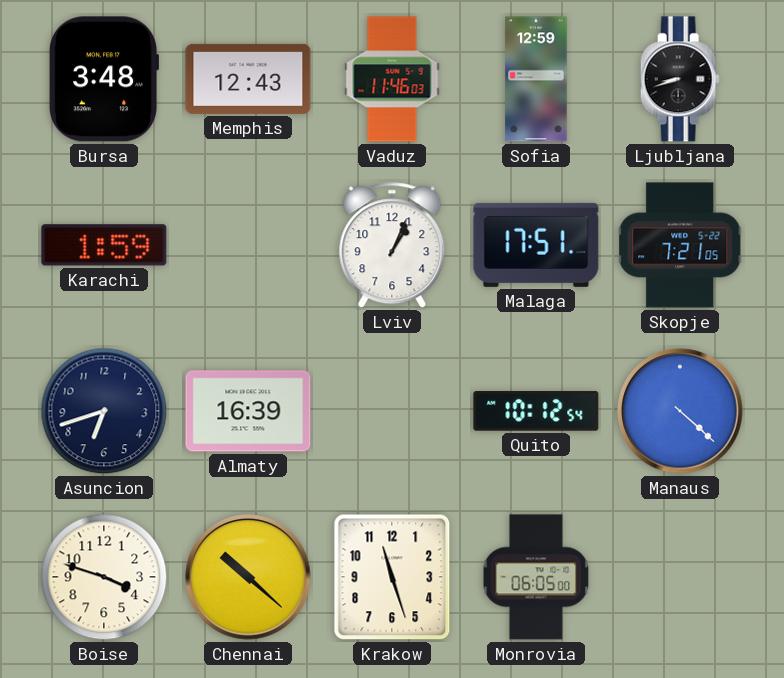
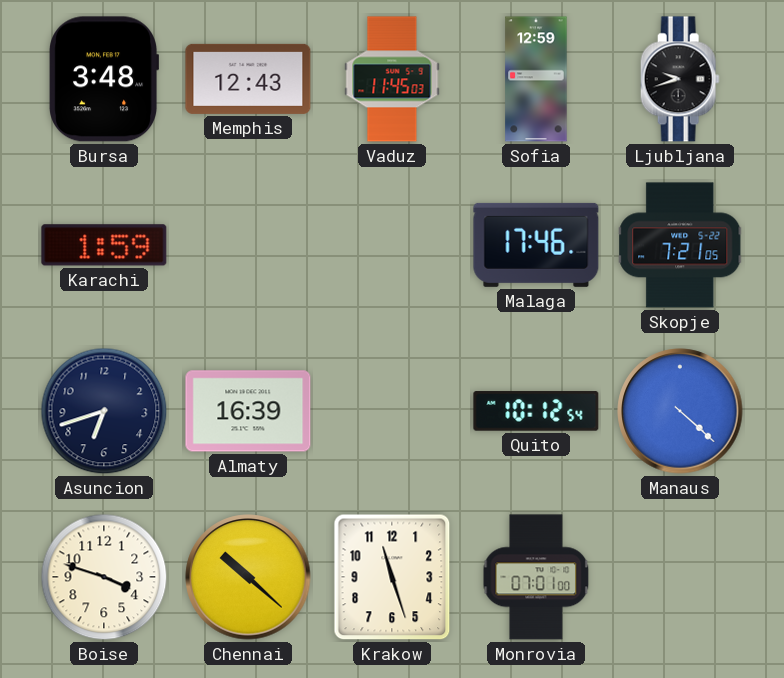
Vaduz: 11:46 -> 11:45 (392, 79)
Ljubljana: 8:42 -> 9:42 (680, 79)
Lviv: 1:04 -> none (392, 246)
Malaga: 17:51 -> 17:46 (536, 245)
Monrovia: 06:05 -> 07:01 (536, 577)
